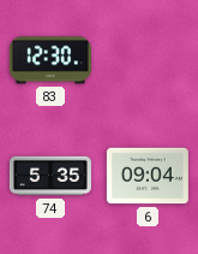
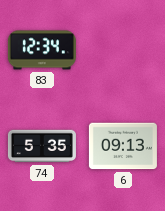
83: 12:30 -> 12:34 (42, 50)
6: 09:04 -> 09:13 (123, 146)
